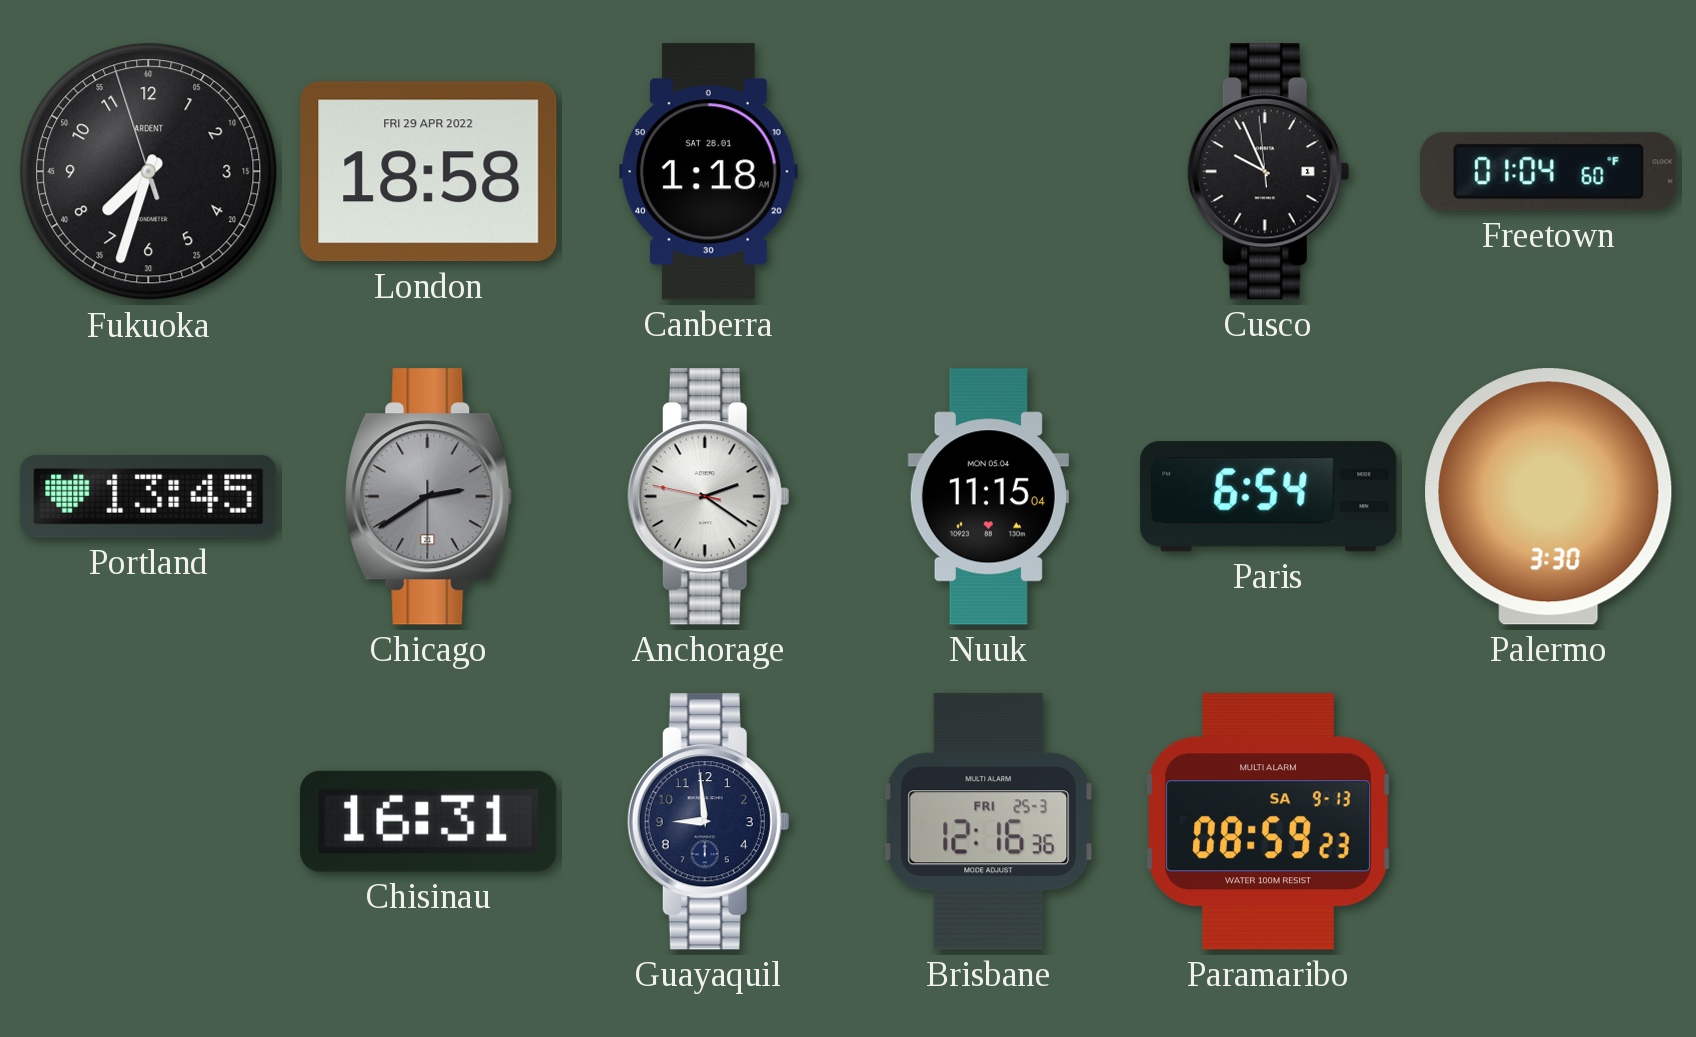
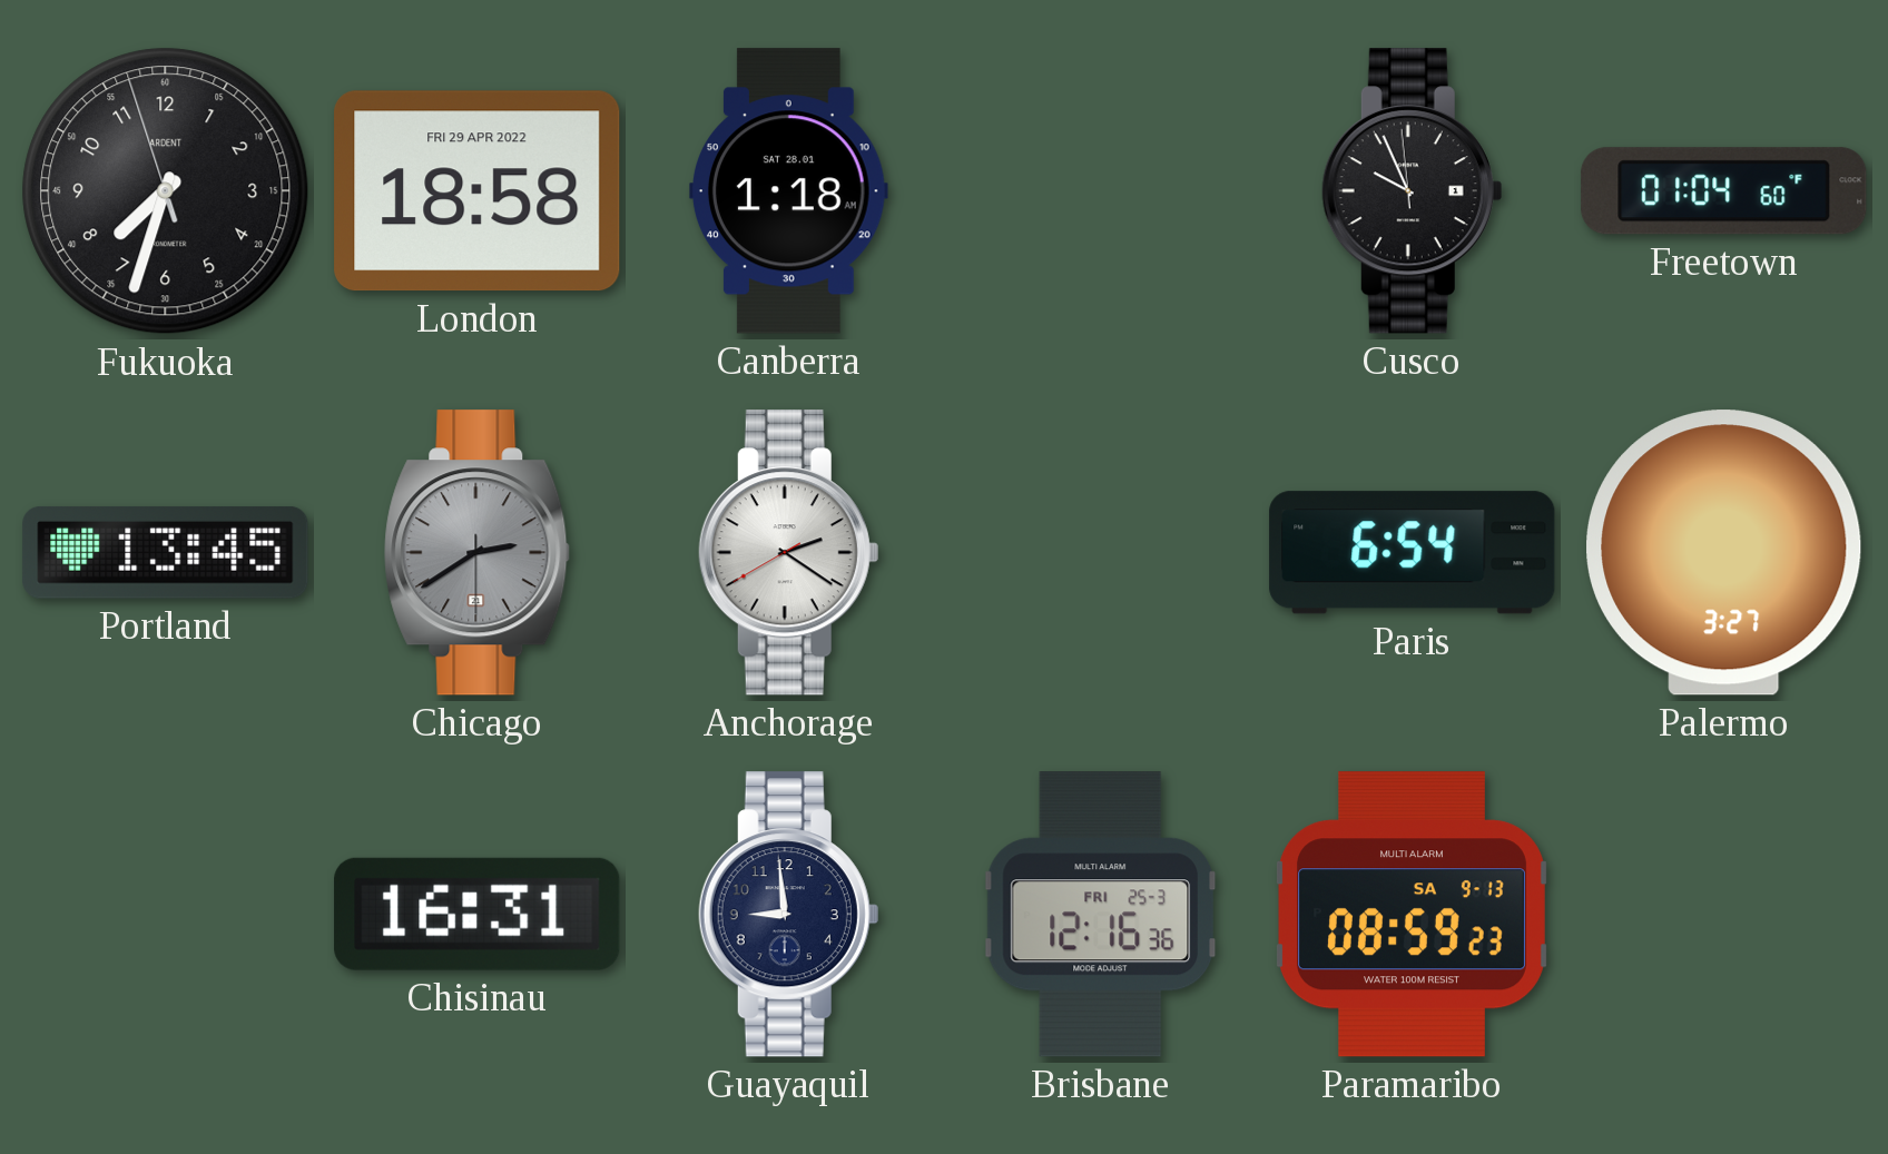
Anchorage: 2:20:47 -> 2:20:40 (788, 553)
Nuuk: 11:15 -> none (988, 497)
Palermo: 3:30 -> 3:27 (1724, 553)
